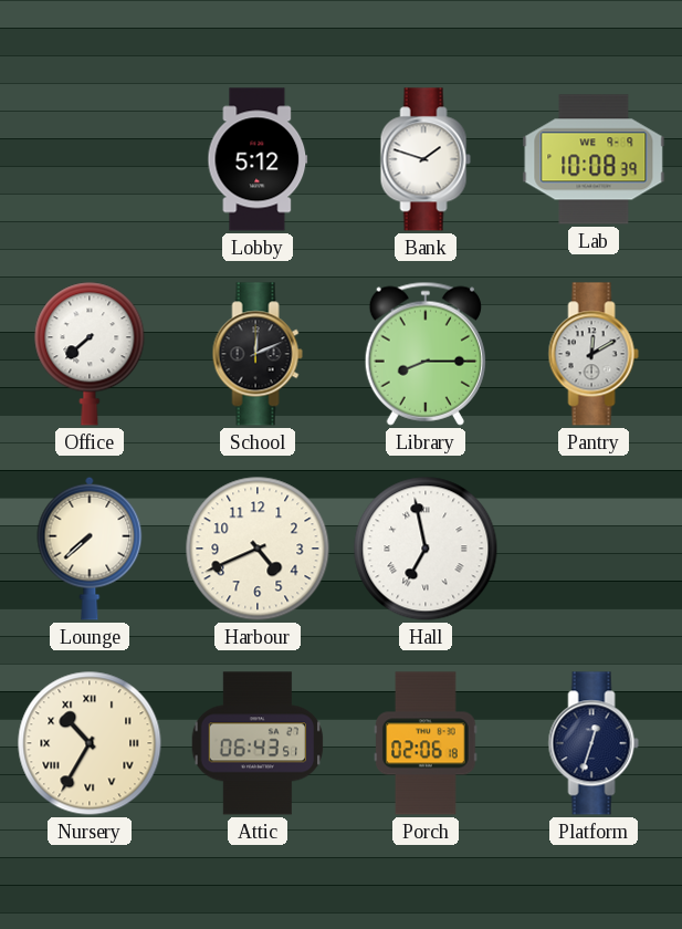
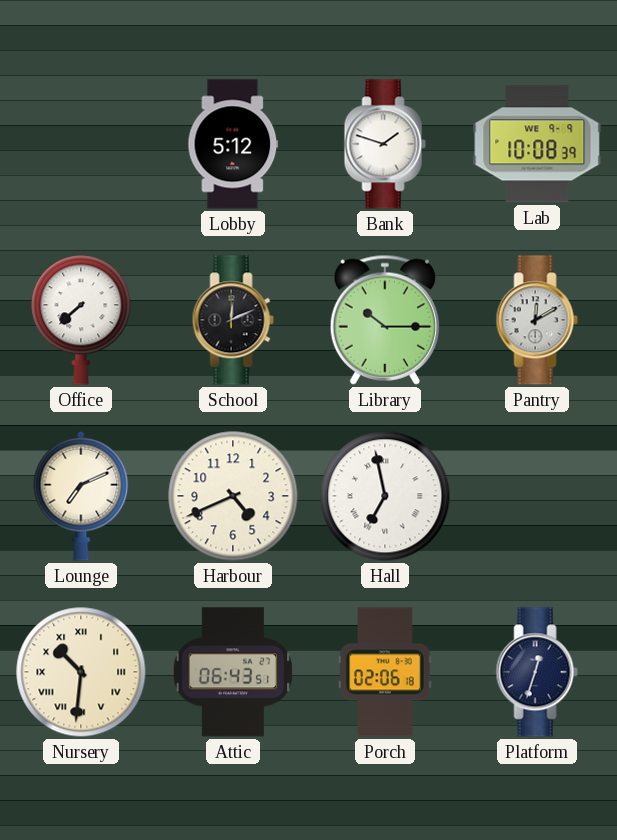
Library: 8:15 -> 10:15 (385, 320)
Lounge: 7:38 -> 7:11 (81, 496)
Nursery: 10:35 -> 10:31 (81, 672)
